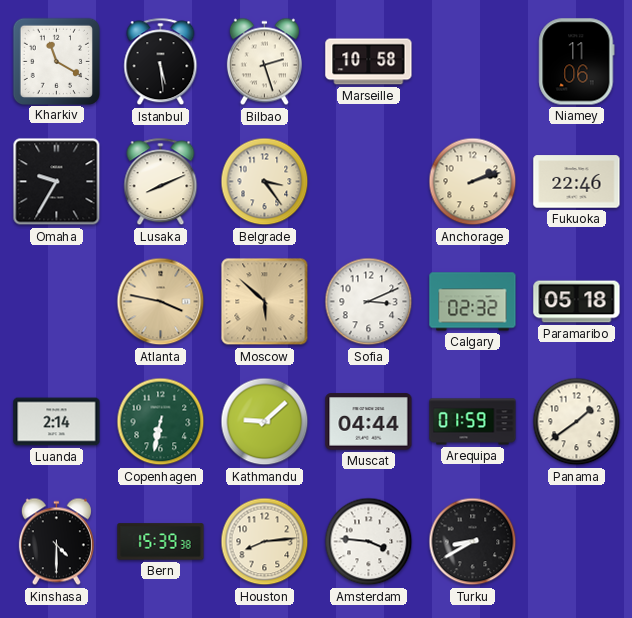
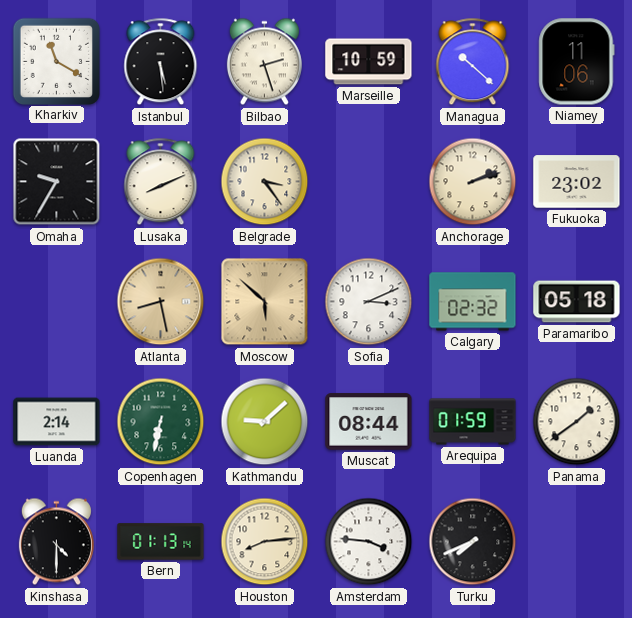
Marseille: 10:58 -> 10:59 (369, 62)
Managua: none -> 10:22 (473, 62)
Fukuoka: 22:46 -> 23:02 (577, 182)
Atlanta: 3:47 -> 8:28 (161, 302)
Muscat: 04:44 -> 08:44 (369, 422)
Bern: 15:39 -> 01:13 (161, 542)
Turku: 8:40 -> 7:41 (473, 542)
